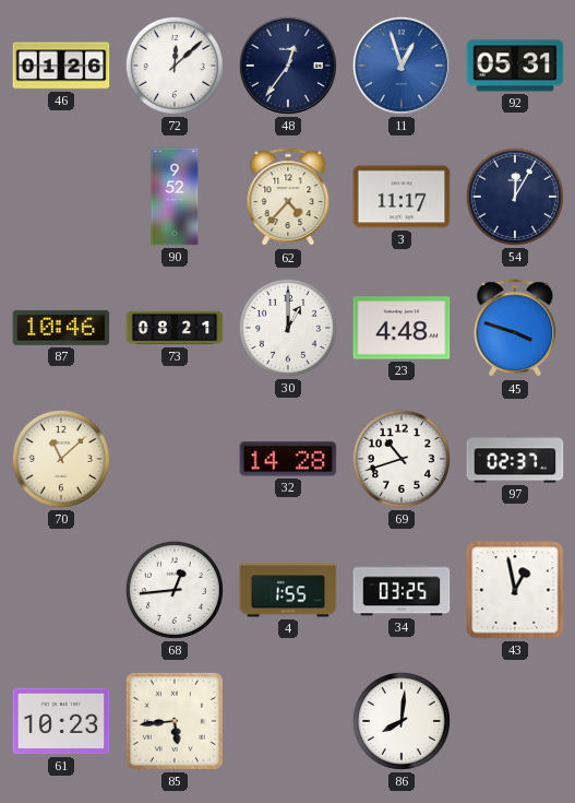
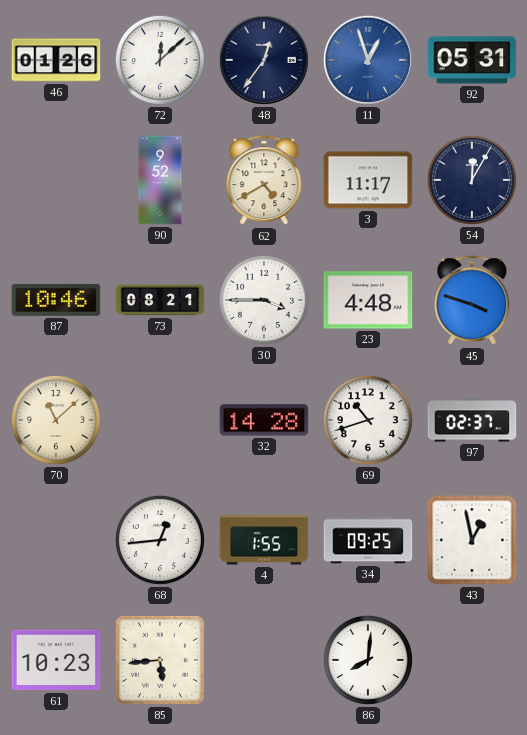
62: 4:37 -> 4:40 (264, 181)
30: 1:00 -> 3:45 (264, 300)
34: 03:25 -> 09:25 (368, 540)
